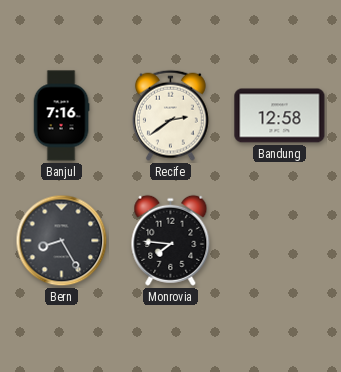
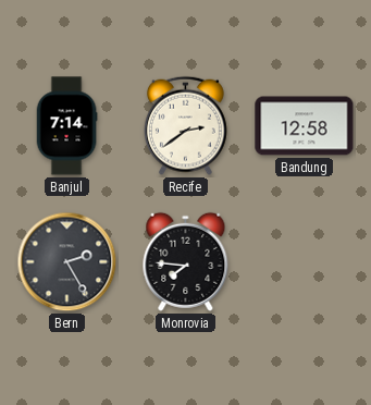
Banjul: 7:16 -> 7:14 (66, 126)
Bern: 8:25 -> 2:25 (67, 262)
